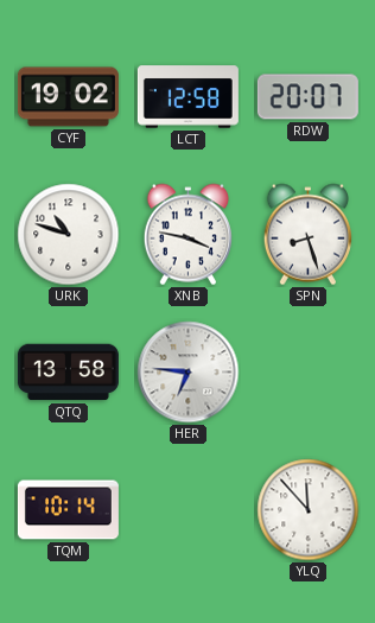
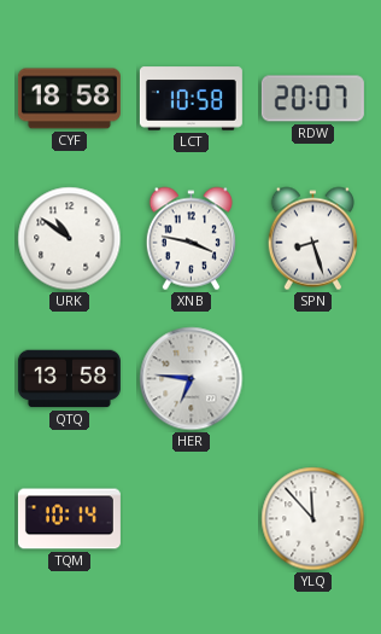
CYF: 19:02 -> 18:58 (69, 99)
LCT: 12:58 -> 10:58 (190, 99)
URK: 10:48 -> 10:51 (70, 239)
